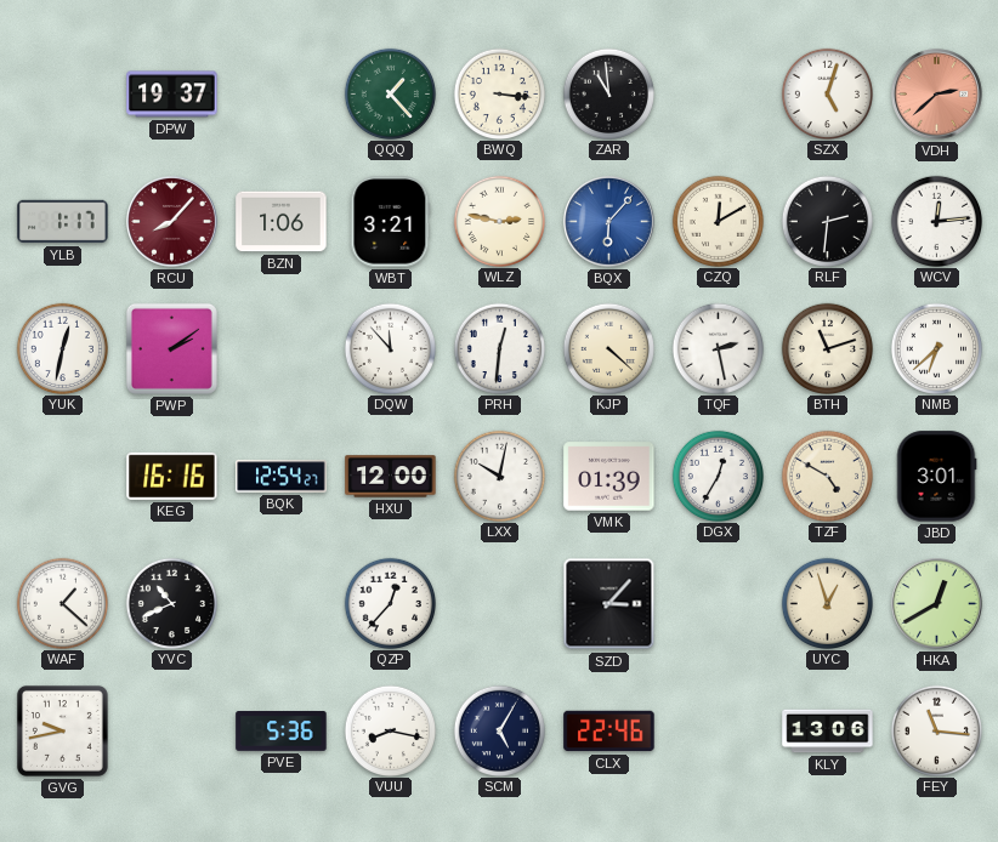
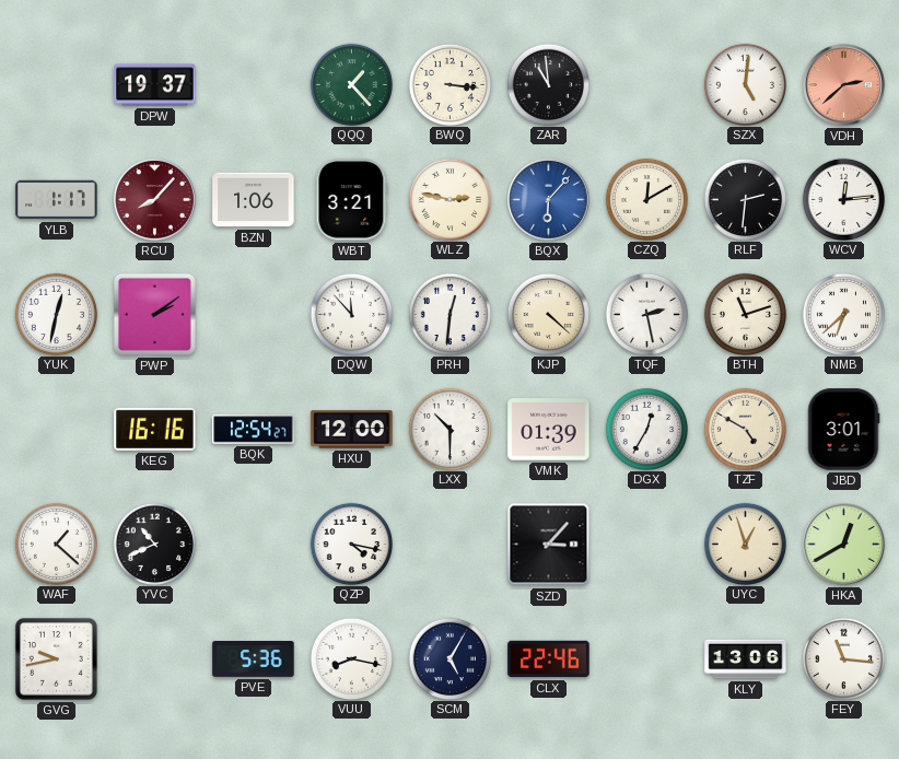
SZX: 5:03 -> 5:01 (745, 84)
LXX: 10:02 -> 10:30 (449, 429)
QZP: 12:37 -> 4:17 (351, 544)
